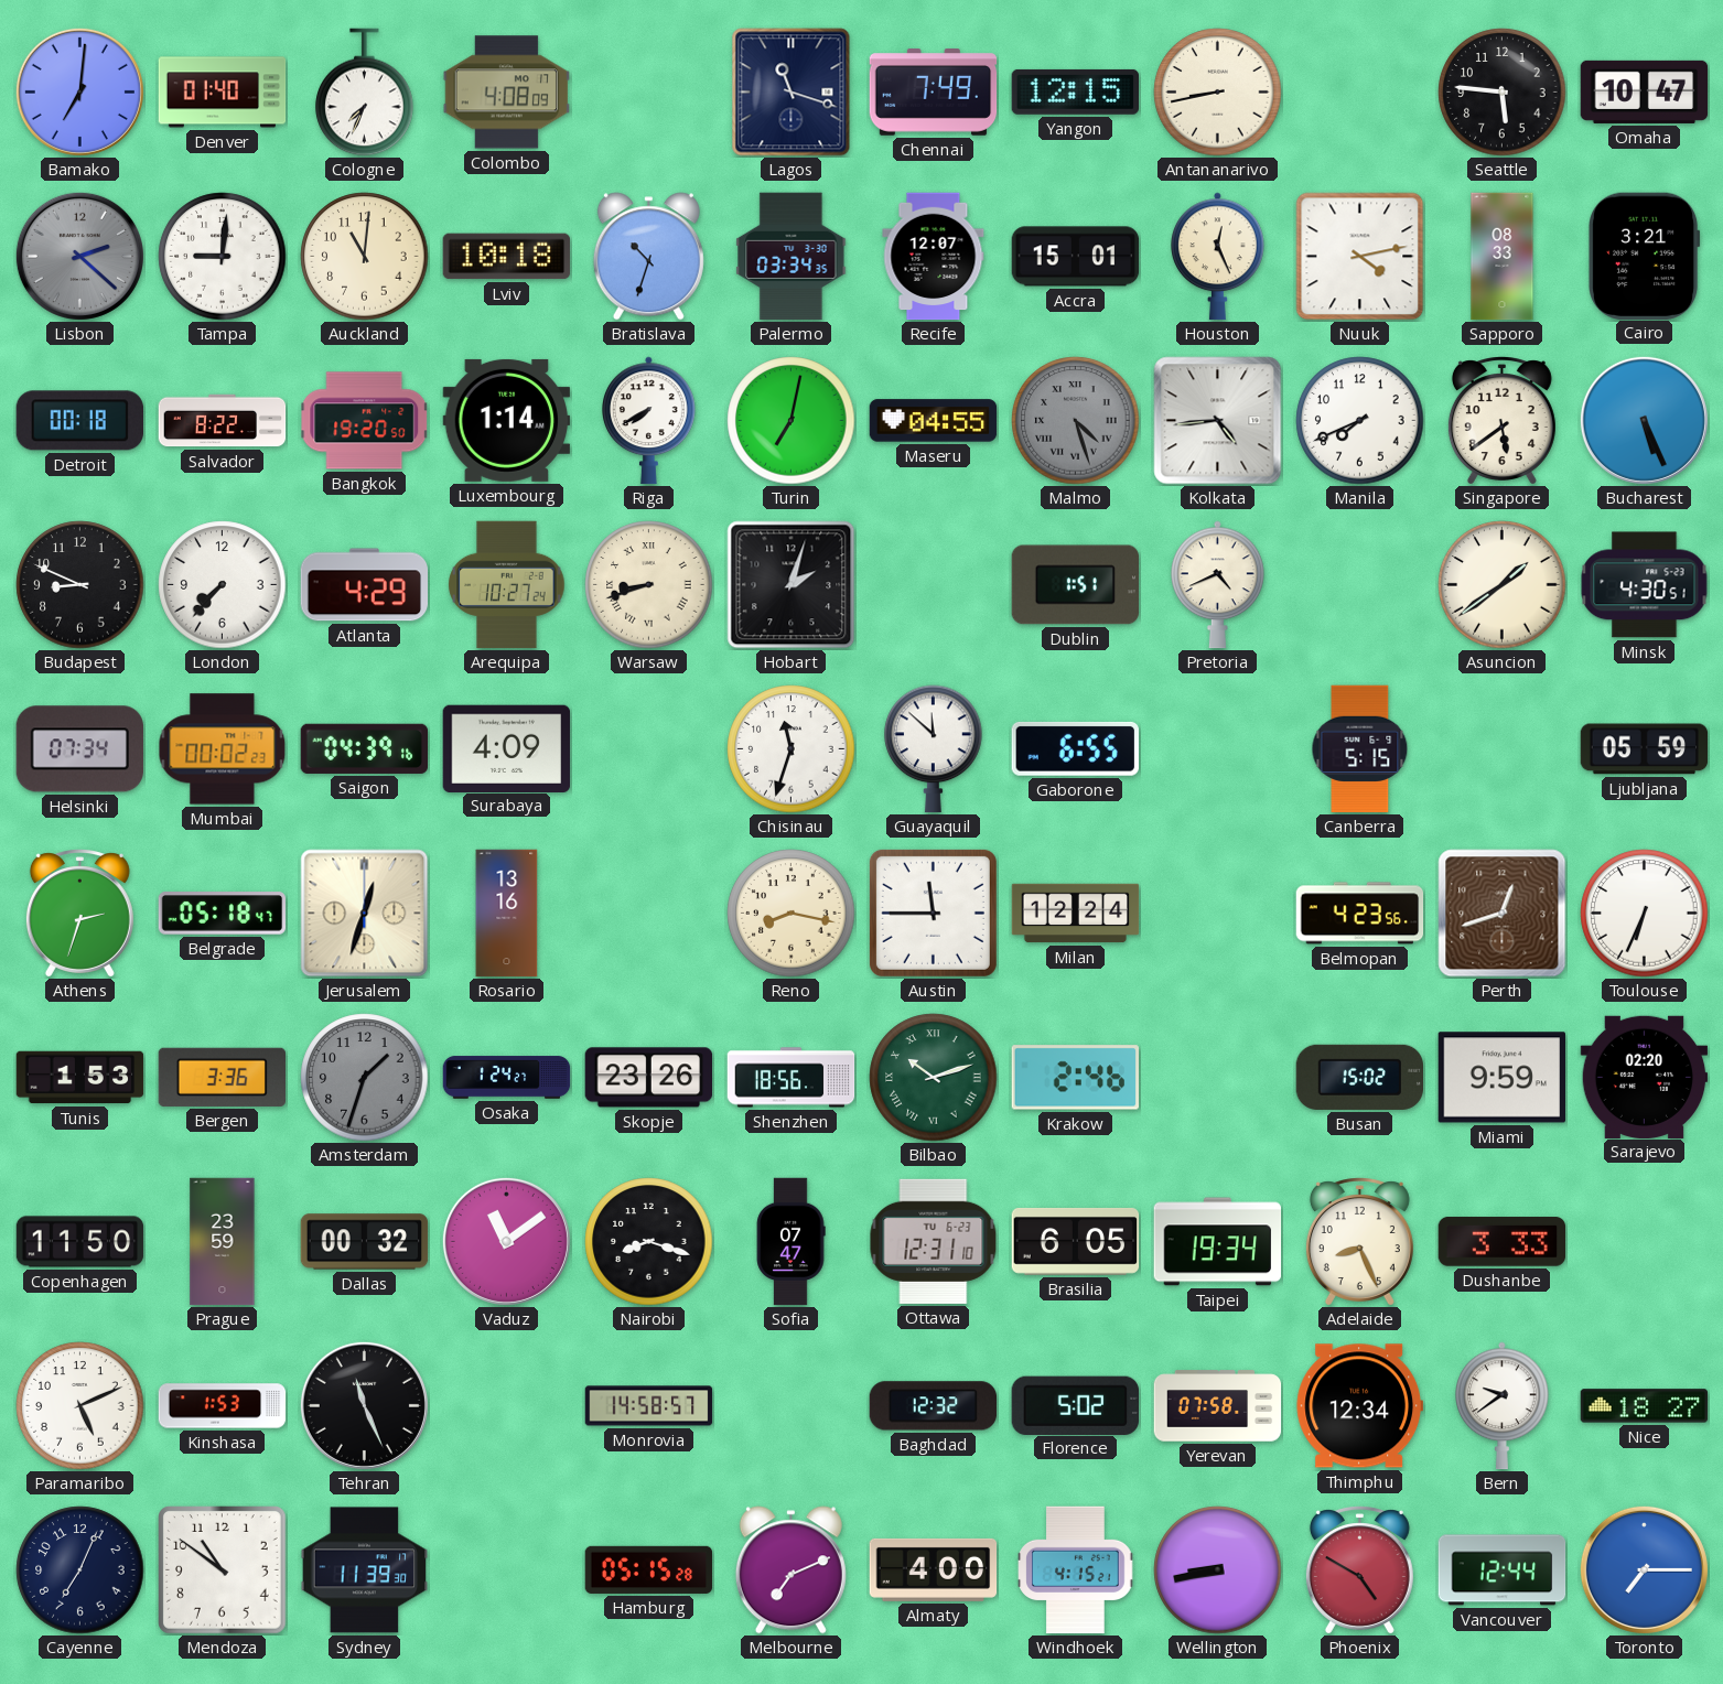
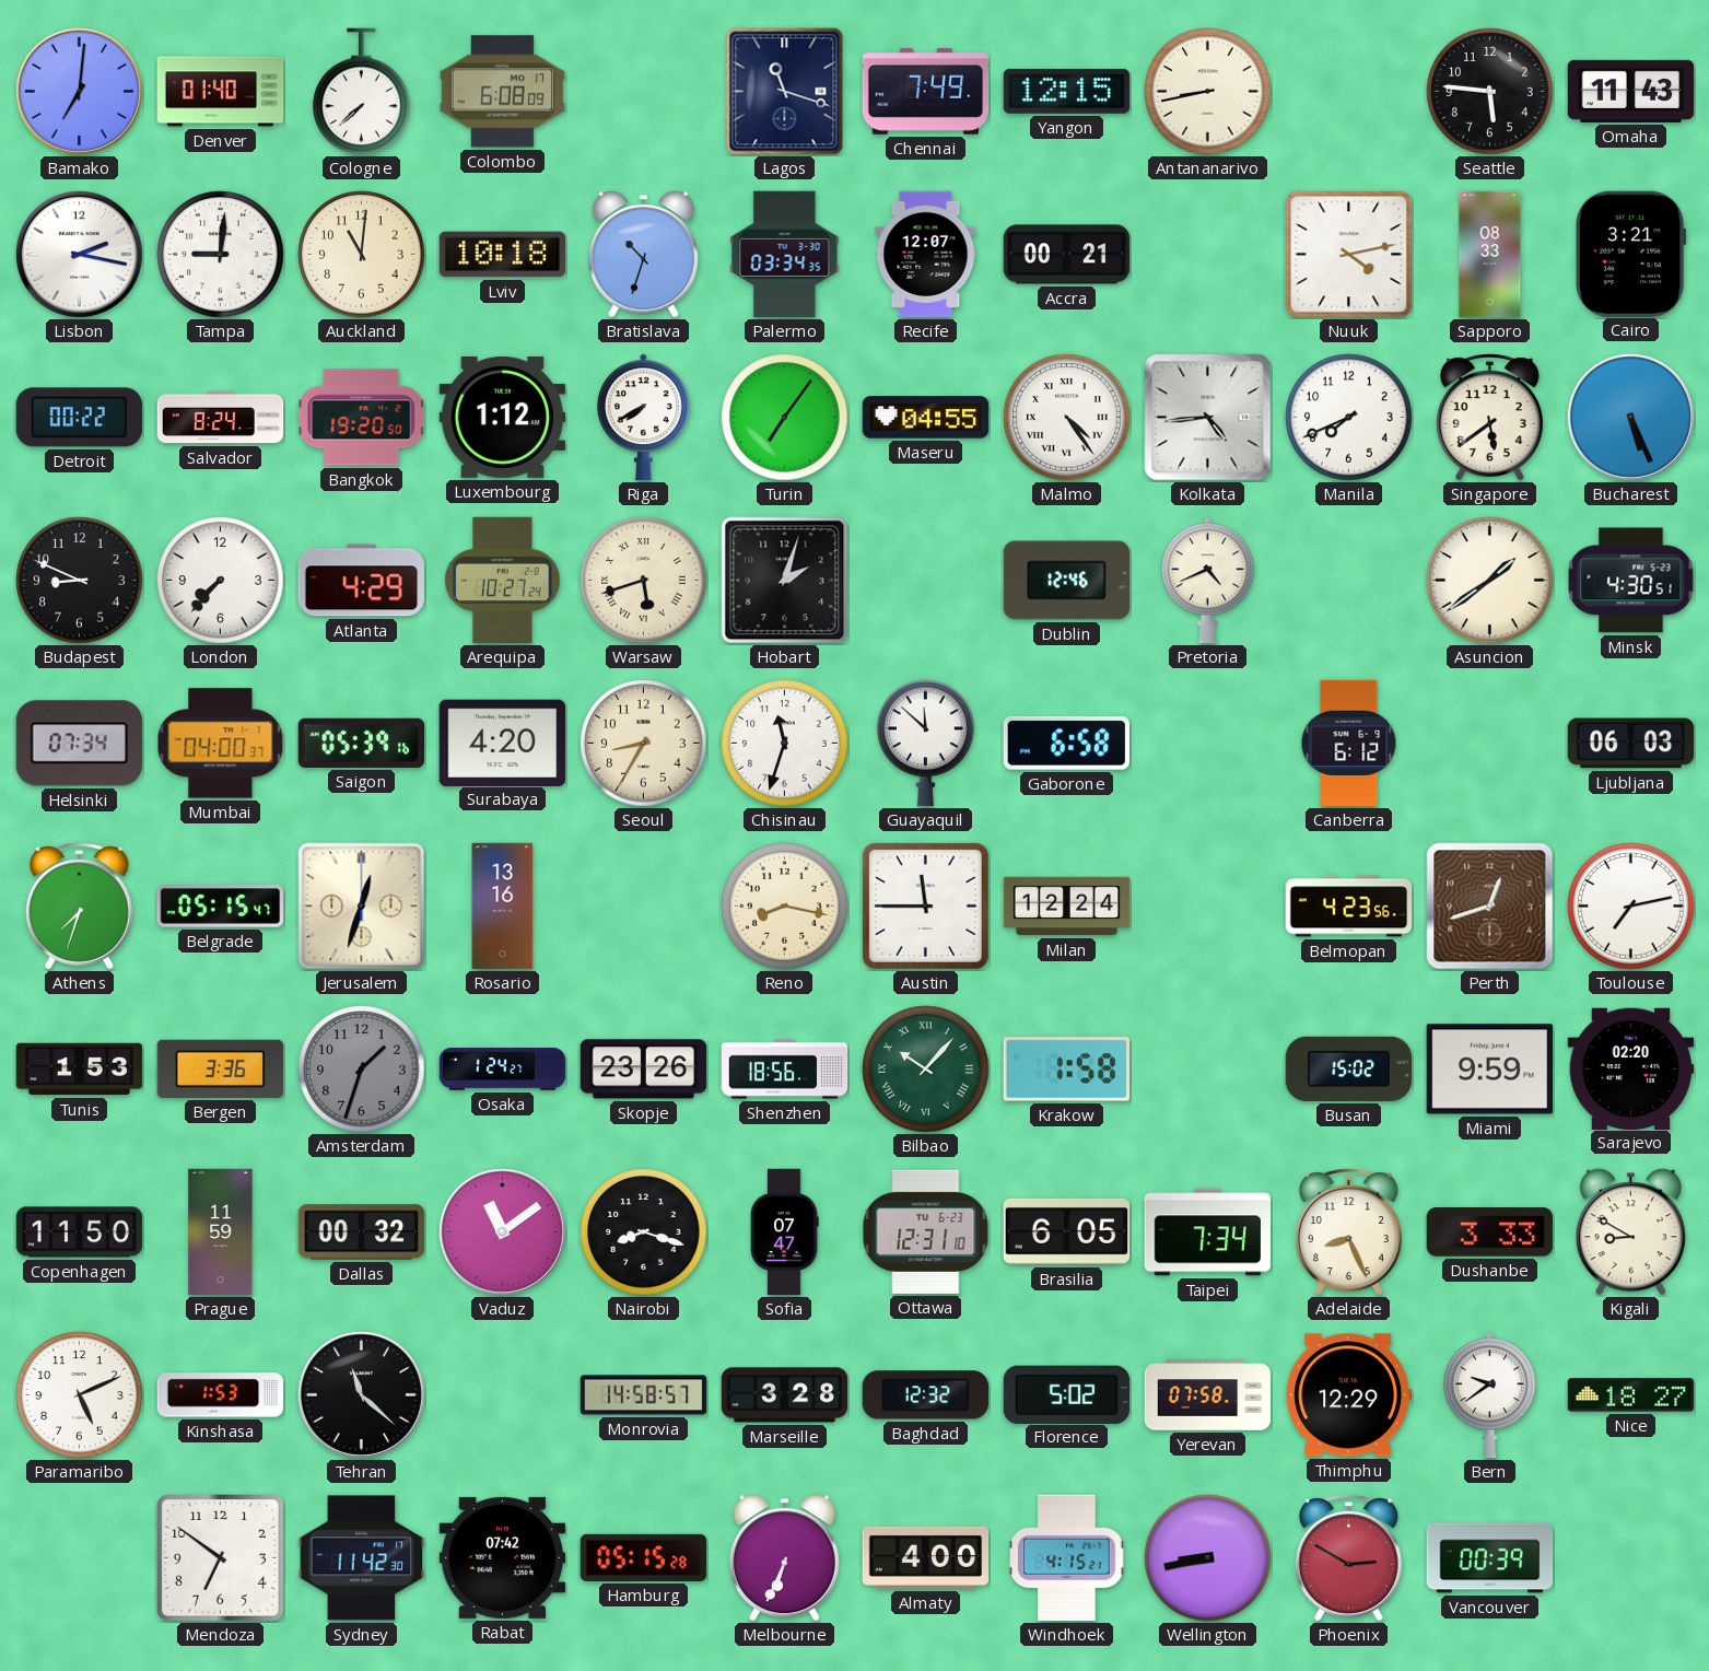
Cologne: 7:34 -> 7:38 (362, 92)
Colombo: 4:08 -> 6:08 (503, 92)
Omaha: 10:47 -> 11:43 (1631, 91)
Lisbon: 2:22 -> 2:17 (79, 254)
Lisbon dial: grey -> white (79, 254)
Accra: 15:01 -> 00:21 (1067, 255)
Houston: 12:26 -> none (1218, 257)
Detroit: 00:18 -> 00:22 (79, 418)
Salvador: 8:22 -> 8:24 (221, 418)
Luxembourg: 1:14 -> 1:12 (503, 417)
Turin: 7:02 -> 7:06 (785, 418)
Malmo: 4:27 -> 4:24 (1067, 418)
Malmo dial: grey -> white (1067, 418)
Warsaw: 8:42 -> 5:42 (644, 581)
Dublin: 1:51 -> 12:46 (1067, 581)
Mumbai: 00:02 -> 04:00 (221, 744)
Saigon: 04:39 -> 05:39 (362, 743)
Surabaya: 4:09 -> 4:20 (503, 743)
Seoul: none -> 8:35 (644, 744)
Gaborone: 6:55 -> 6:58 (1066, 743)
Canberra: 5:15 -> 6:12 (1349, 744)
Ljubljana: 05:59 -> 06:03 (1631, 744)
Athens: 2:33 -> 7:33 (79, 907)
Belgrade: 05:18 -> 05:15 (221, 907)
Toulouse: 6:34 -> 7:13 (1631, 907)
Bilbao: 10:12 -> 10:07 (926, 1070)
Krakow: 2:46 -> 1:58 (1066, 1070)
Prague: 23:59 -> 11:59 (221, 1232)
Taipei: 19:34 -> 7:34 (1208, 1232)
Kigali: none -> 8:50 (1630, 1232)
Tehran: 11:26 -> 11:22 (361, 1394)
Marseille: none -> 3:28 (785, 1395)
Thimphu: 12:34 -> 12:29 (1348, 1395)
Cayenne: 7:04 -> none (80, 1570)
Mendoza: 10:51 -> 6:51 (221, 1558)
Sydney: 11:39 -> 11:42 (362, 1558)
Rabat: none -> 07:42 (503, 1557)
Melbourne: 7:11 -> 6:34 (784, 1558)
Phoenix: 4:50 -> 2:50 (1348, 1558)
Vancouver: 12:44 -> 00:39 (1490, 1558)
Toronto: 7:15 -> none (1644, 1569)
